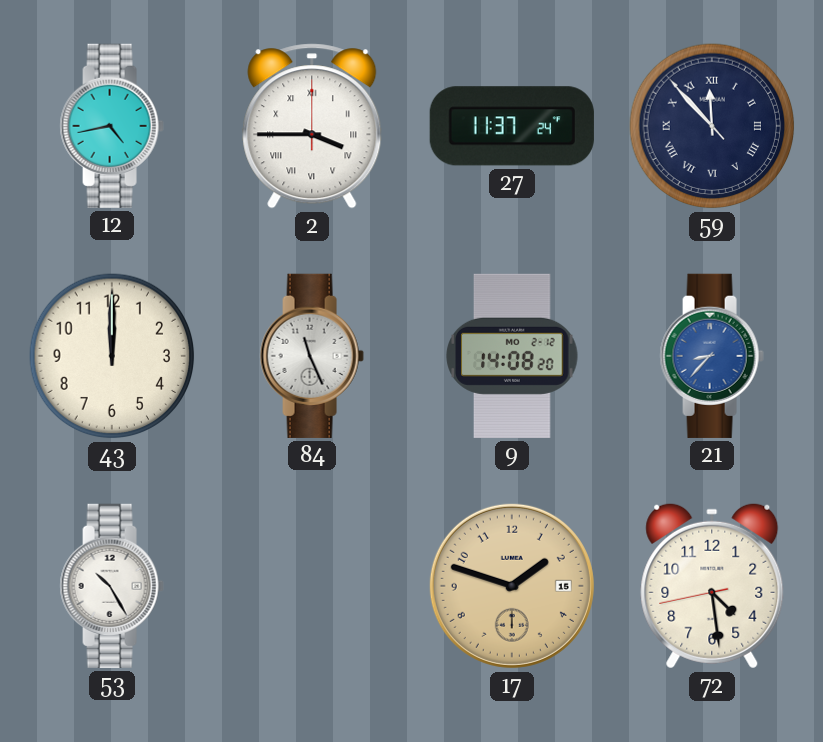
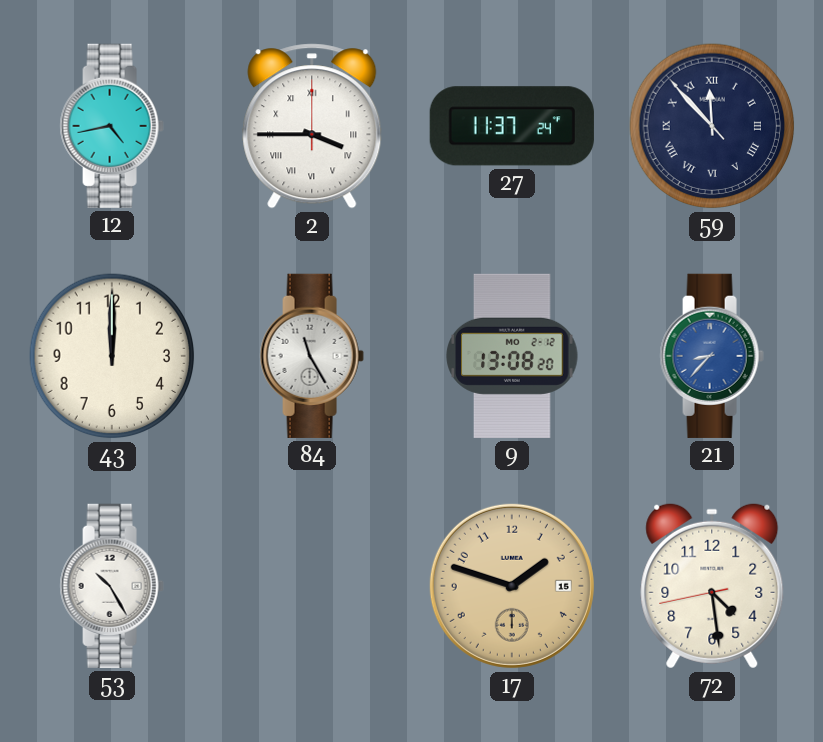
84: 11:26 -> 11:25 (312, 356)
9: 14:08 -> 13:08 (512, 356)
